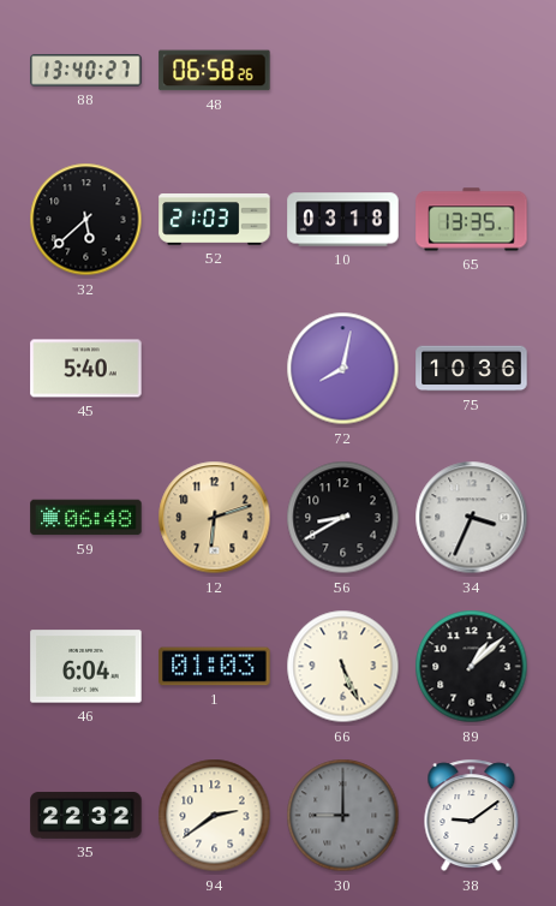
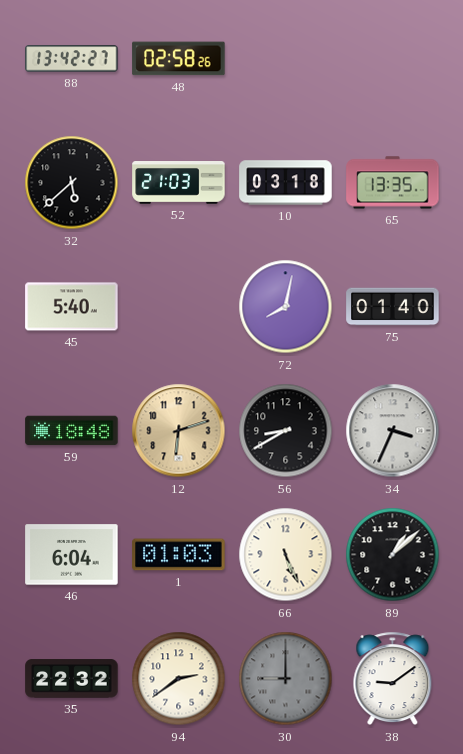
88: 13:40 -> 13:42 (72, 59)
48: 06:58 -> 02:58 (179, 59)
75: 10:36 -> 01:40 (393, 307)
59: 06:48 -> 18:48 (72, 431)
